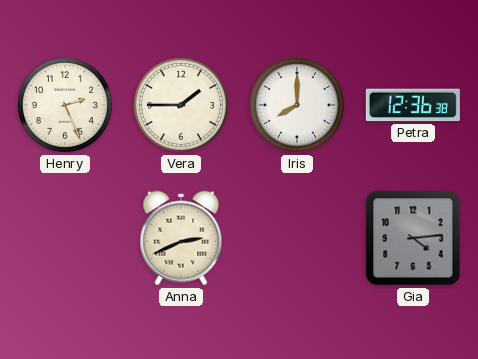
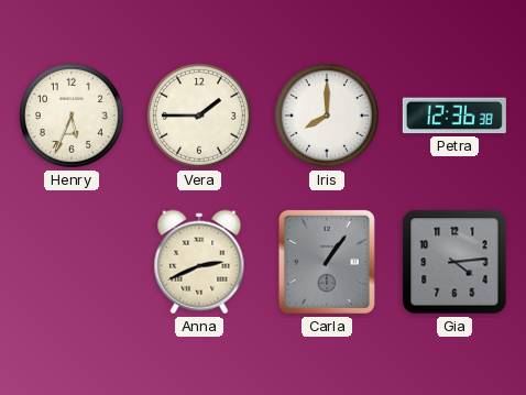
Henry: 2:26 -> 5:34 (72, 116)
Carla: none -> 1:06 (327, 262)
